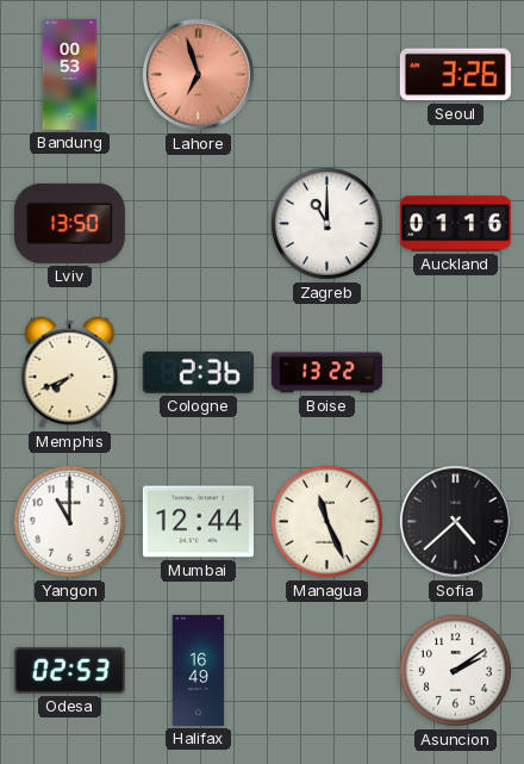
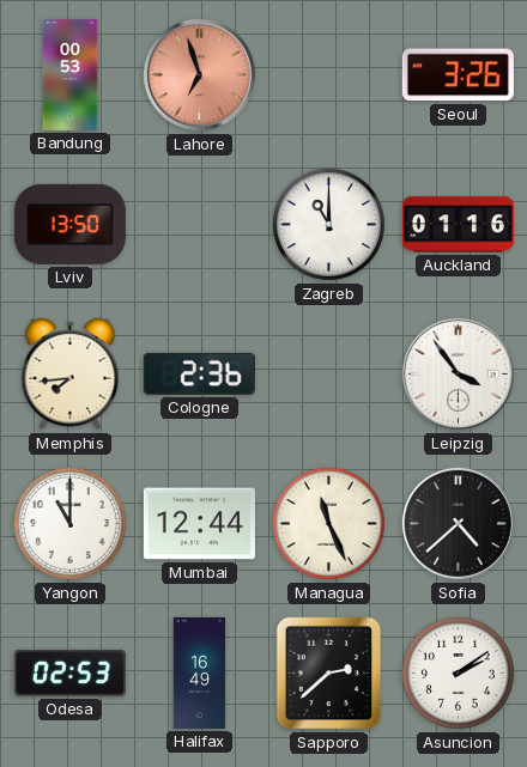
Memphis: 7:41 -> 7:44 (71, 375)
Boise: 13:22 -> none (326, 373)
Leipzig: none -> 3:54 (458, 373)
Sapporo: none -> 2:38 (329, 674)
